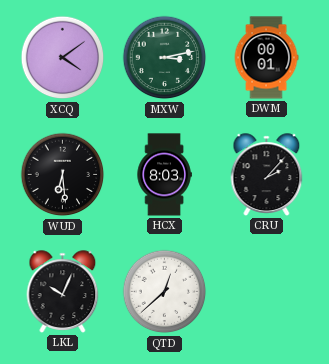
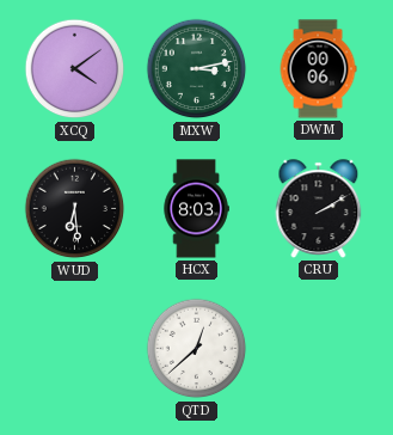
DWM: 00:01 -> 00:06 (318, 69)
CRU: 2:07 -> 2:10 (319, 209)
LKL: 10:04 -> none (63, 292)
